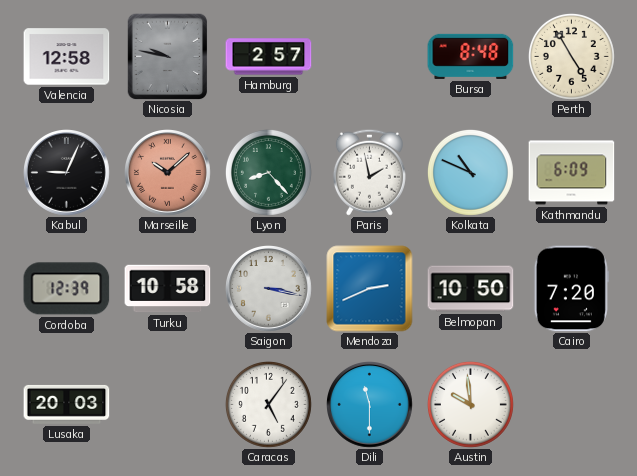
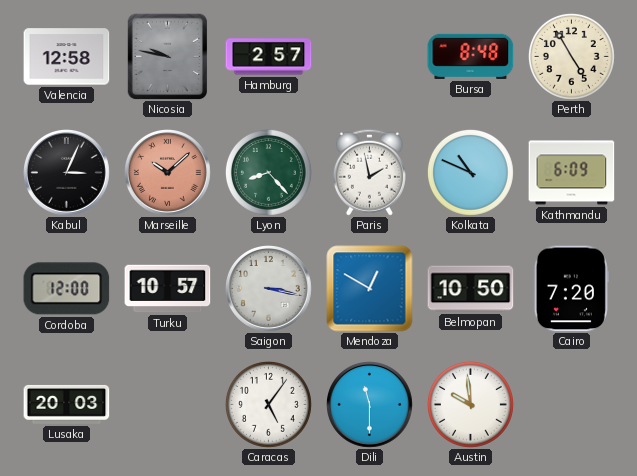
Kabul: 9:04 -> 3:04 (67, 173)
Cordoba: 12:39 -> 12:00 (67, 289)
Turku: 10:58 -> 10:57 (168, 289)
Mendoza: 2:41 -> 12:50 (370, 289)
